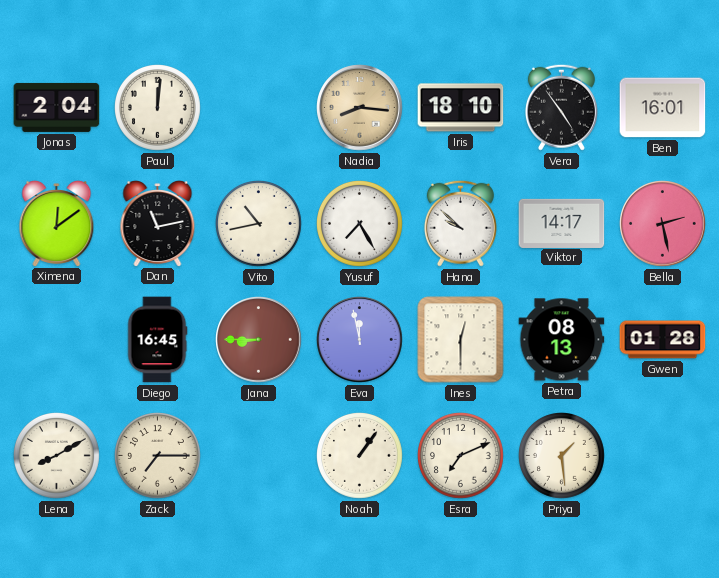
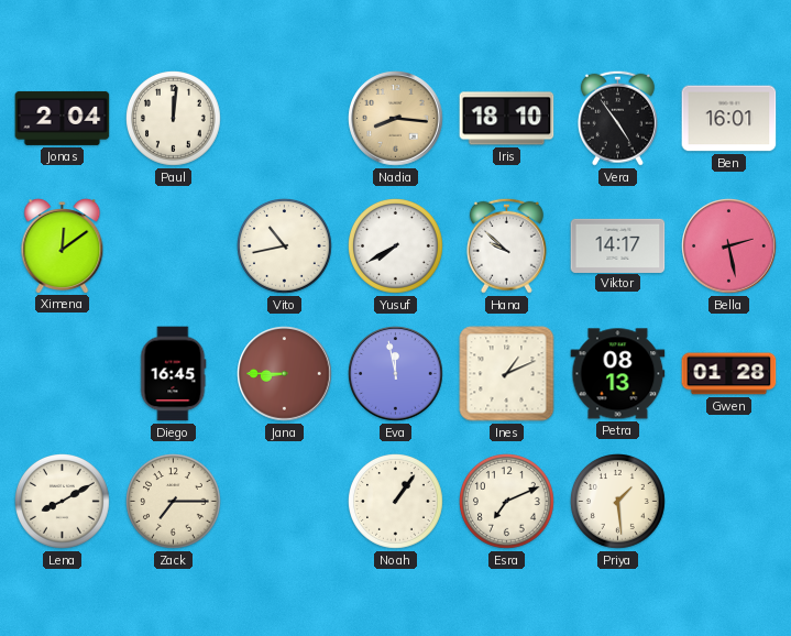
Dan: 11:13 -> none (158, 224)
Yusuf: 7:25 -> 7:40 (396, 246)
Ines: 12:30 -> 1:11 (507, 374)
